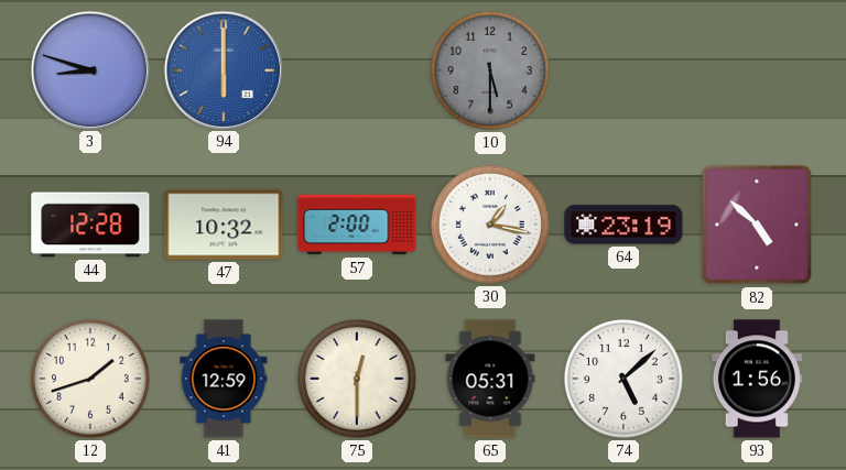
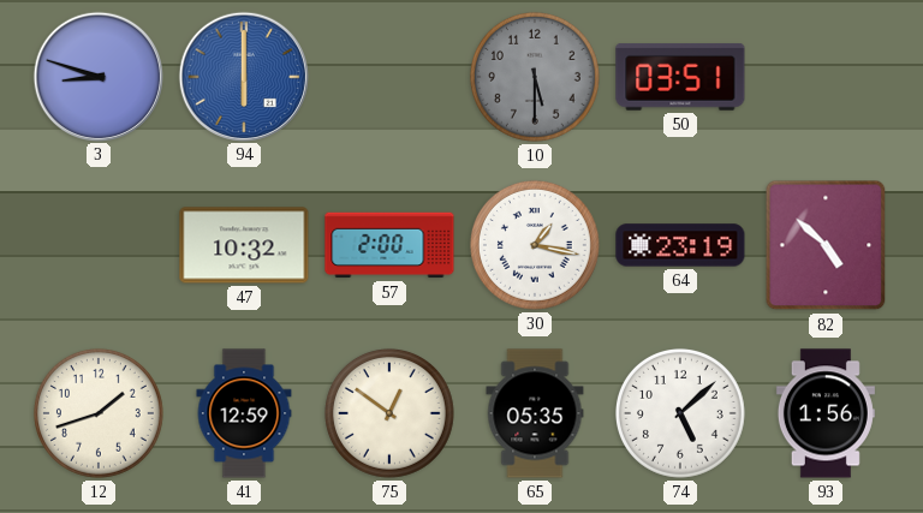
50: none -> 03:51 (680, 78)
44: 12:28 -> none (90, 225)
75: 12:30 -> 12:51 (389, 413)
65: 05:31 -> 05:35 (535, 413)
